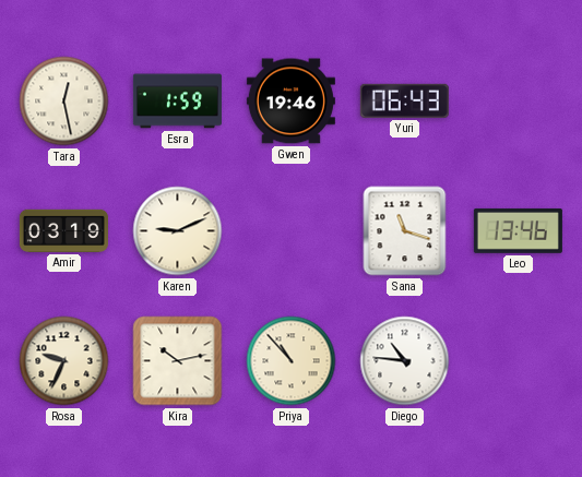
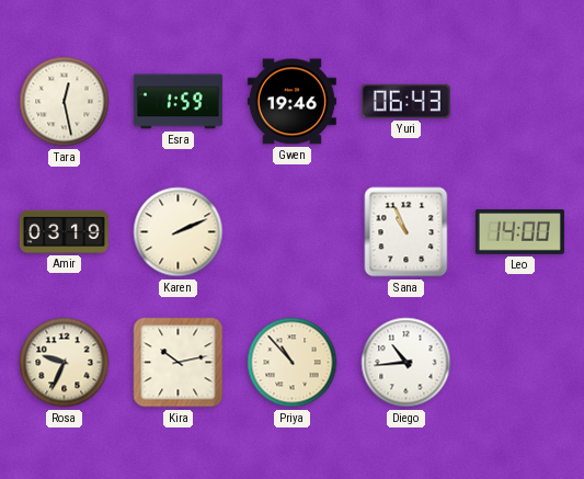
Karen: 9:11 -> 2:11 (179, 232)
Sana: 11:18 -> 10:56 (406, 232)
Leo: 13:46 -> 14:00 (519, 231)
Diego: 10:46 -> 10:44 (406, 363)
